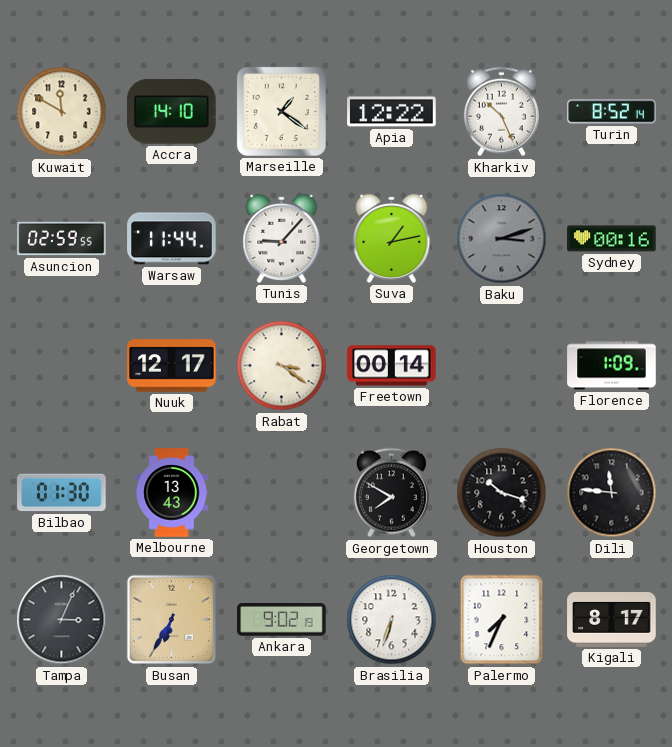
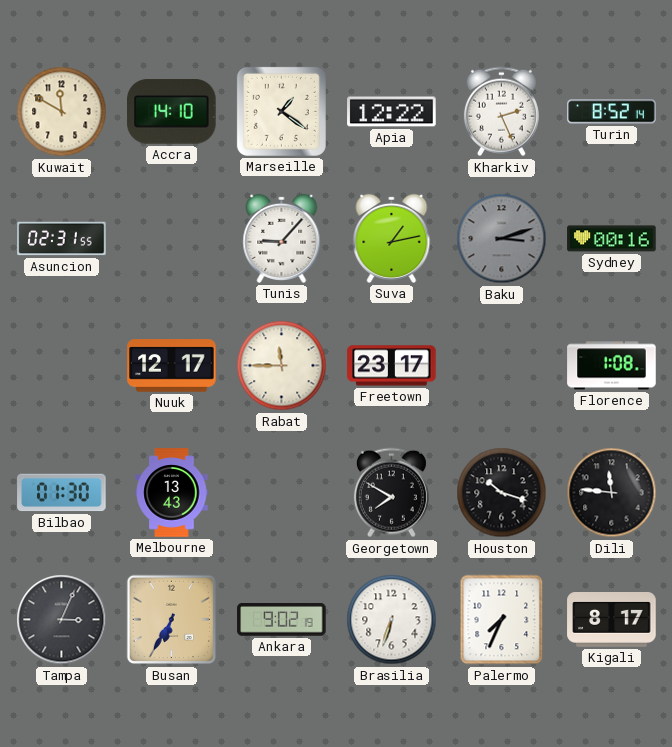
Kharkiv: 10:26 -> 2:26 (501, 112)
Asuncion: 02:59 -> 02:31 (62, 239)
Warsaw: 11:44 -> none (172, 239)
Rabat: 3:21 -> 11:45 (282, 366)
Freetown: 00:14 -> 23:17 (392, 366)
Florence: 1:09 -> 1:08 (612, 366)
